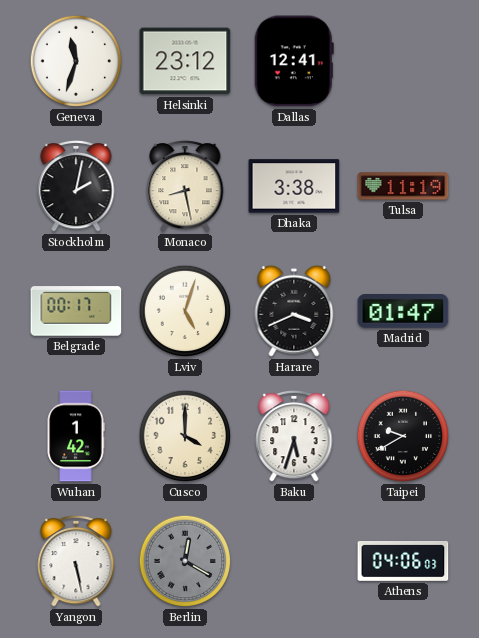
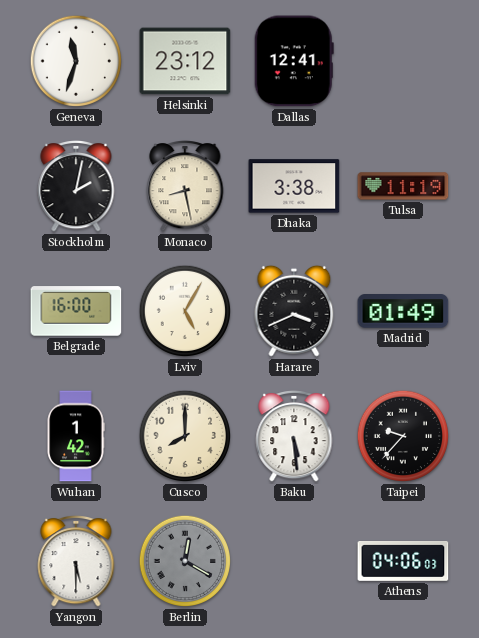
Belgrade: 00:17 -> 16:00 (76, 311)
Lviv: 5:03 -> 5:05 (185, 311)
Madrid: 01:47 -> 01:49 (403, 311)
Cusco: 4:00 -> 8:00 (185, 436)
Baku: 5:33 -> 5:29 (294, 436)
Taipei: 9:40 -> 9:37 (403, 436)
Yangon: 5:28 -> 5:30 (76, 561)
